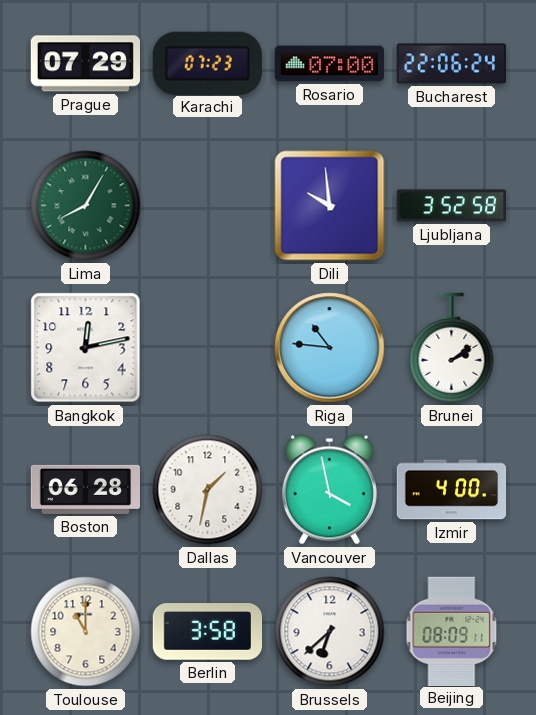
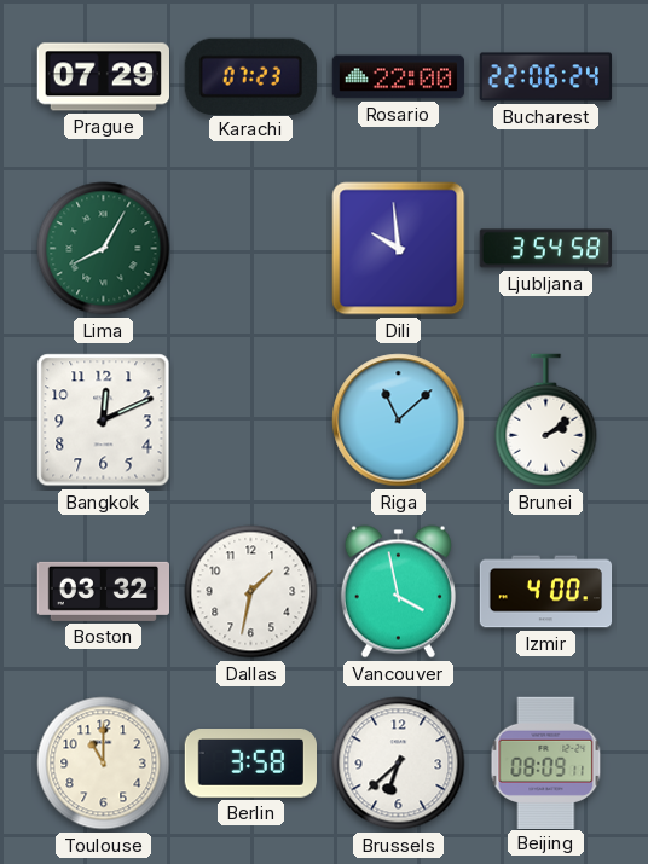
Rosario: 07:00 -> 22:00 (399, 77)
Ljubljana: 3:52 -> 3:54 (545, 249)
Bangkok: 12:13 -> 12:11 (104, 421)
Riga: 10:46 -> 11:08 (399, 421)
Boston: 06:28 -> 03:32 (104, 591)
